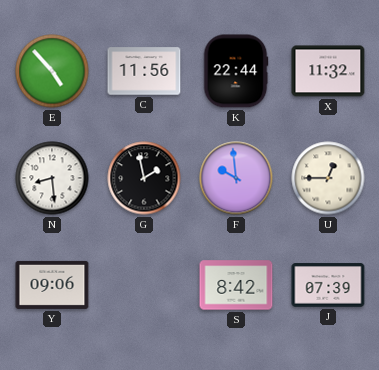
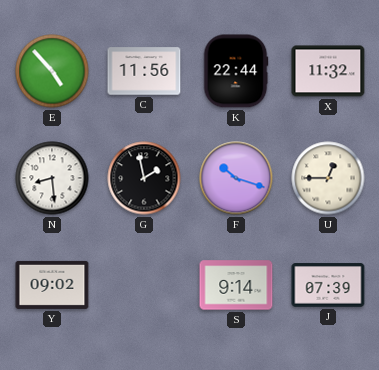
F: 9:59 -> 10:18 (236, 178)
Y: 09:06 -> 09:02 (52, 285)
S: 8:42 -> 9:14 (236, 285)
